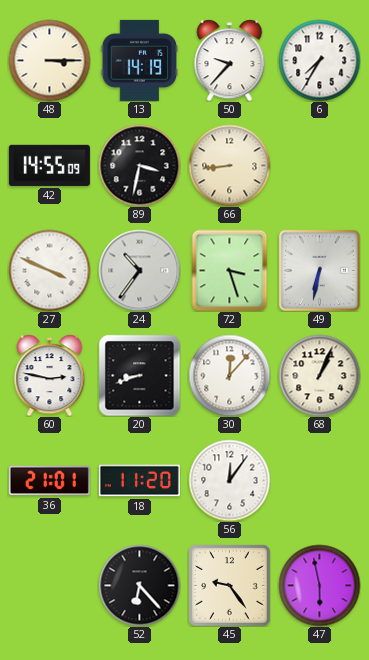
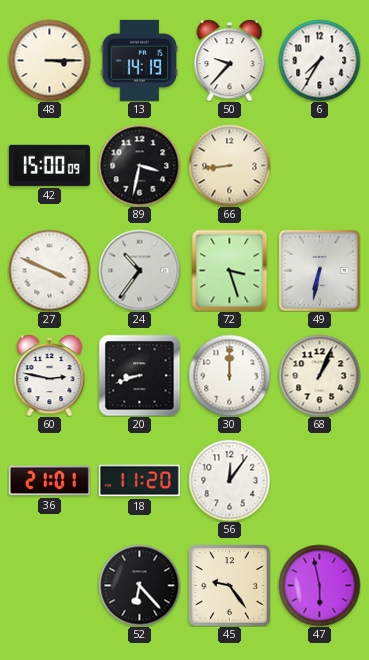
42: 14:55 -> 15:00 (49, 165)
30: 12:07 -> 12:00 (229, 375)
